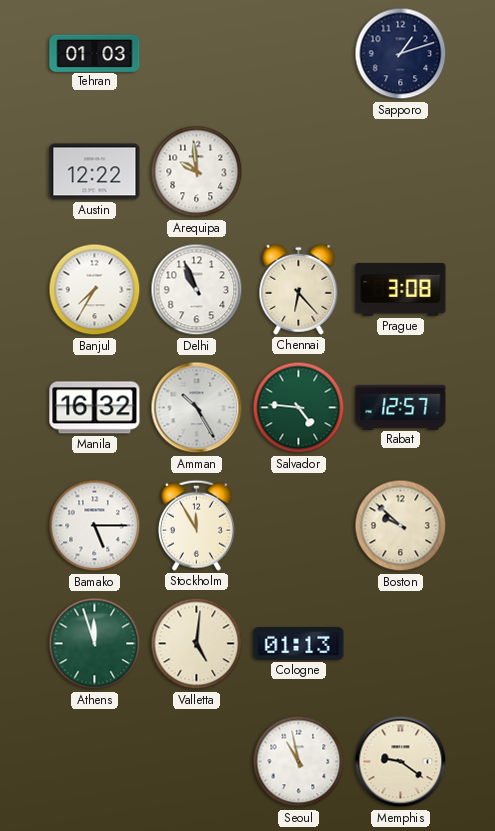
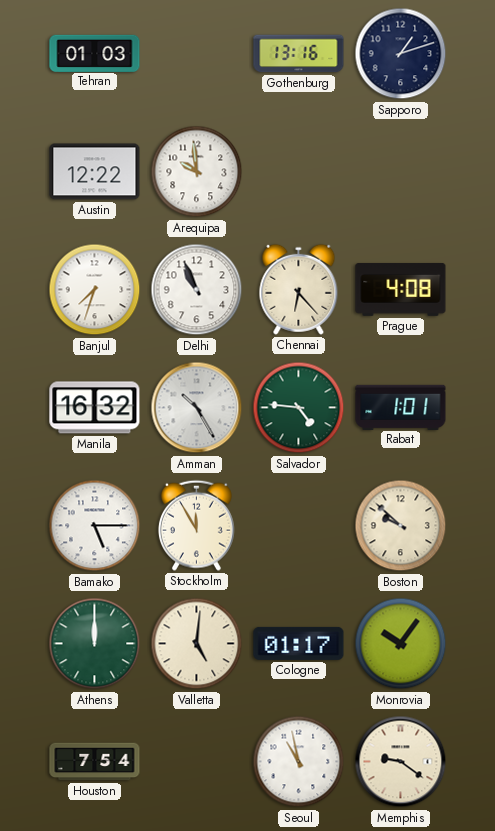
Gothenburg: none -> 13:16 (299, 54)
Banjul: 7:35 -> 7:33 (95, 290)
Prague: 3:08 -> 4:08 (401, 290)
Rabat: 12:57 -> 1:01 (401, 407)
Athens: 11:57 -> 12:00 (95, 644)
Cologne: 01:13 -> 01:17 (299, 643)
Monrovia: none -> 10:06 (401, 644)
Houston: none -> 7:54 (95, 762)
